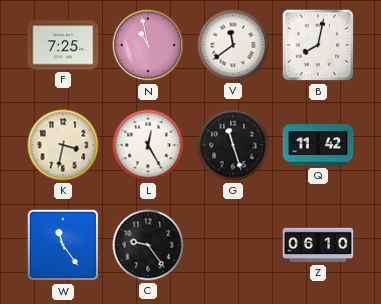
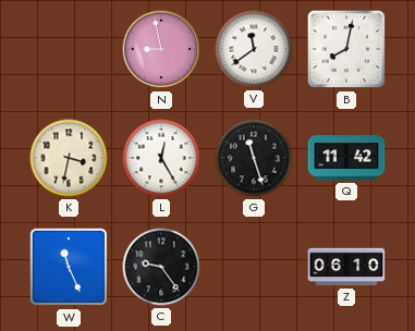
F: 7:25 -> none (63, 45)
N: 10:58 -> 8:58 (161, 49)
W: 11:24 -> 11:26 (69, 267)
